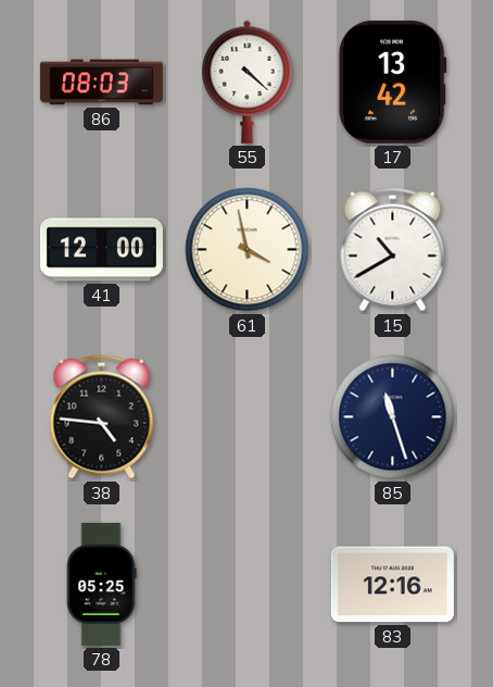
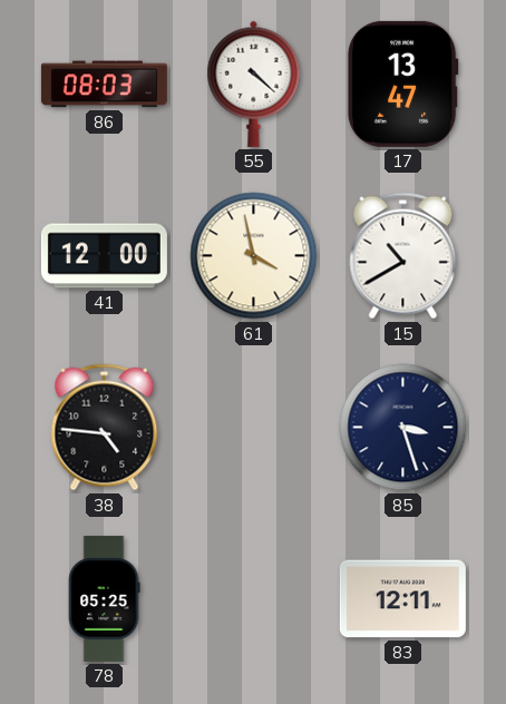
17: 13:42 -> 13:47 (402, 84)
85: 11:27 -> 3:27 (403, 428)
83: 12:16 -> 12:11 (402, 599)
